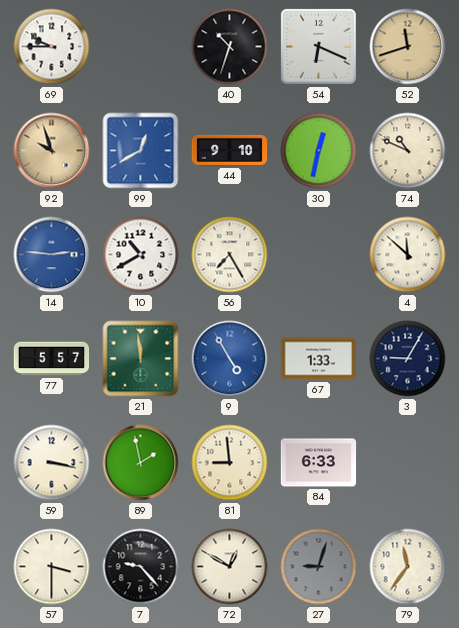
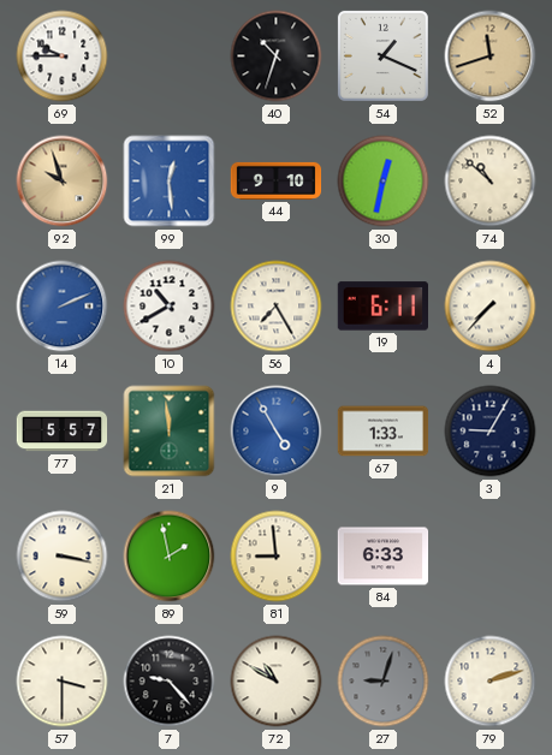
54: 6:19 -> 1:19 (382, 55)
99: 12:40 -> 12:29 (170, 182)
74: 10:49 -> 10:52 (491, 182)
14: 2:46 -> 2:11 (63, 307)
19: none -> 6:11 (382, 307)
4: 11:52 -> 7:37 (491, 307)
72: 12:50 -> 10:50 (277, 682)
79: 11:36 -> 2:12 (491, 682)
